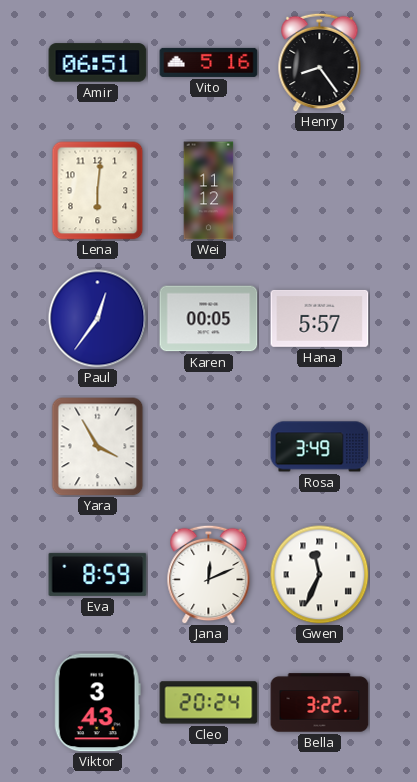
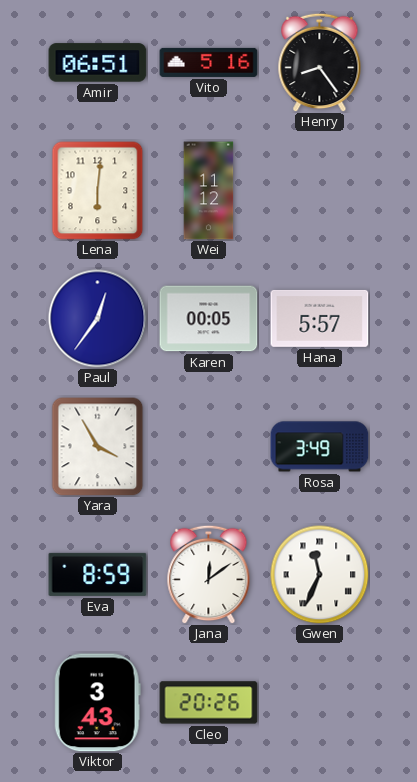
Jana: 12:11 -> 12:09 (209, 574)
Cleo: 20:24 -> 20:26 (209, 703)
Bella: 3:22 -> none (320, 703)
